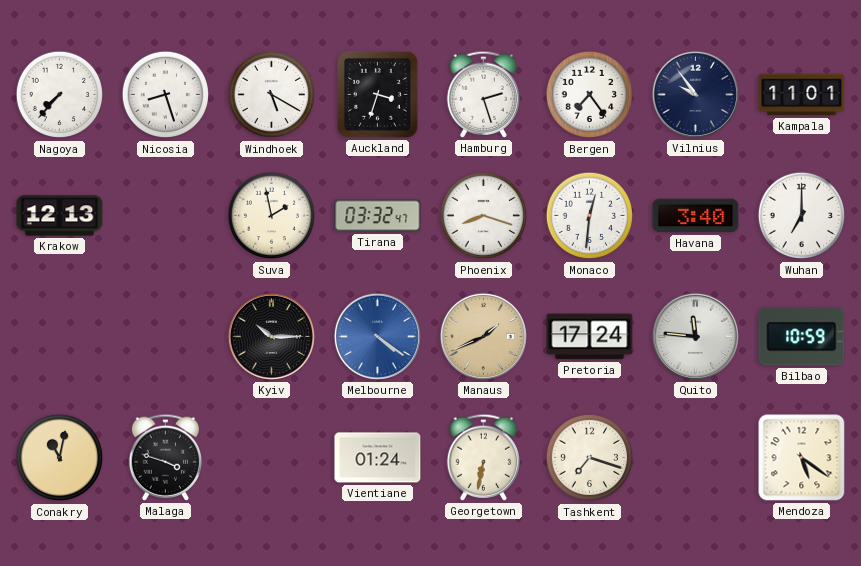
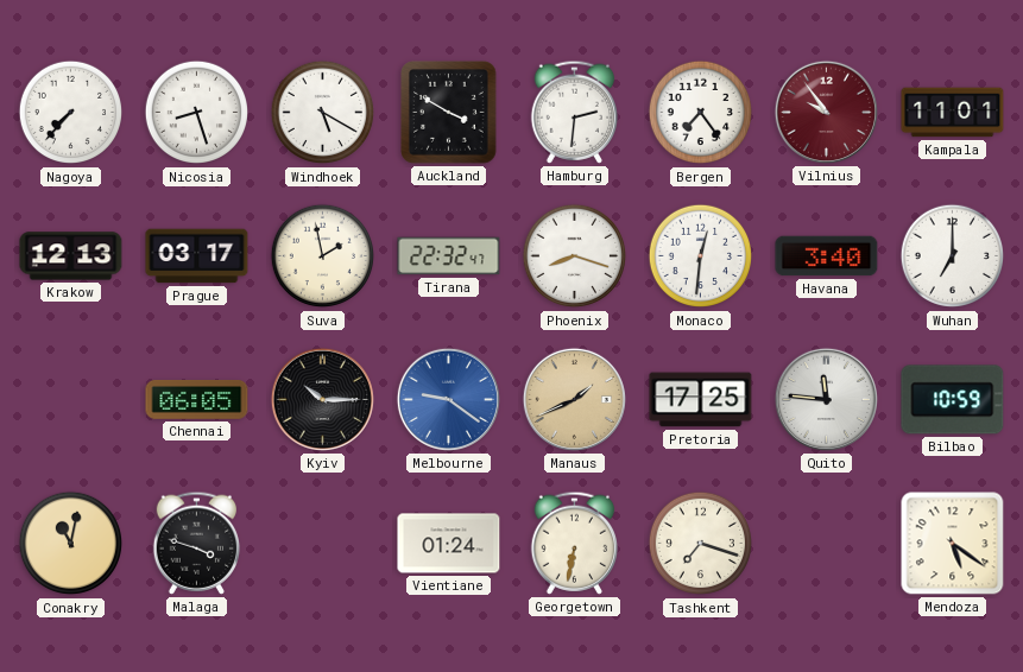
Auckland: 3:33 -> 3:50 (449, 113)
Hamburg: 2:27 -> 2:31 (575, 112)
Vilnius dial: navy -> burgundy (826, 112)
Prague: none -> 03:17 (197, 256)
Tirana: 03:32 -> 22:32 (449, 256)
Chennai: none -> 06:05 (197, 400)
Melbourne: 4:21 -> 9:21 (448, 399)
Pretoria: 17:24 -> 17:25 (701, 400)
